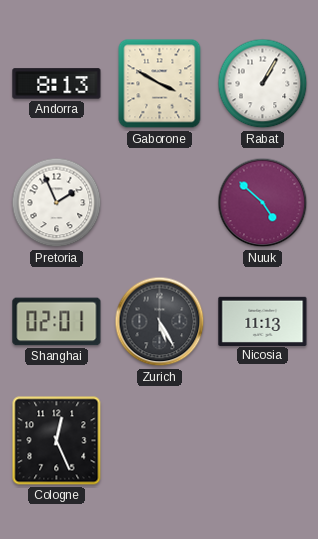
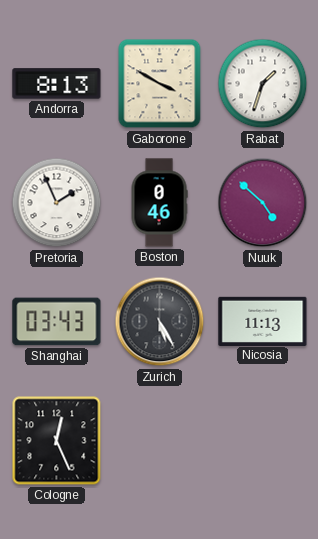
Rabat: 1:05 -> 1:33 (263, 84)
Boston: none -> 0:46 (159, 203)
Shanghai: 02:01 -> 03:43 (57, 322)
